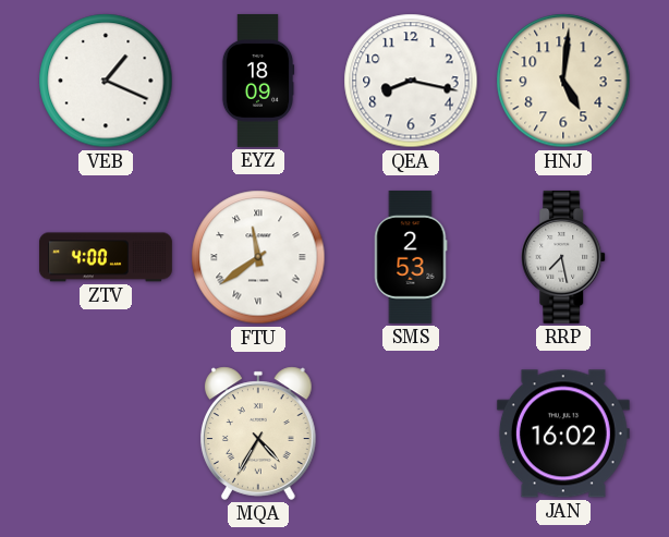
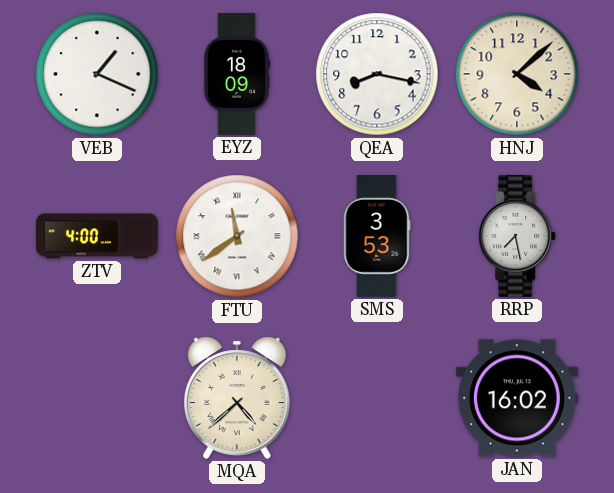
HNJ: 5:01 -> 4:08 (517, 74)
SMS: 2:53 -> 3:53 (377, 236)
MQA: 4:35 -> 4:38 (237, 398)
